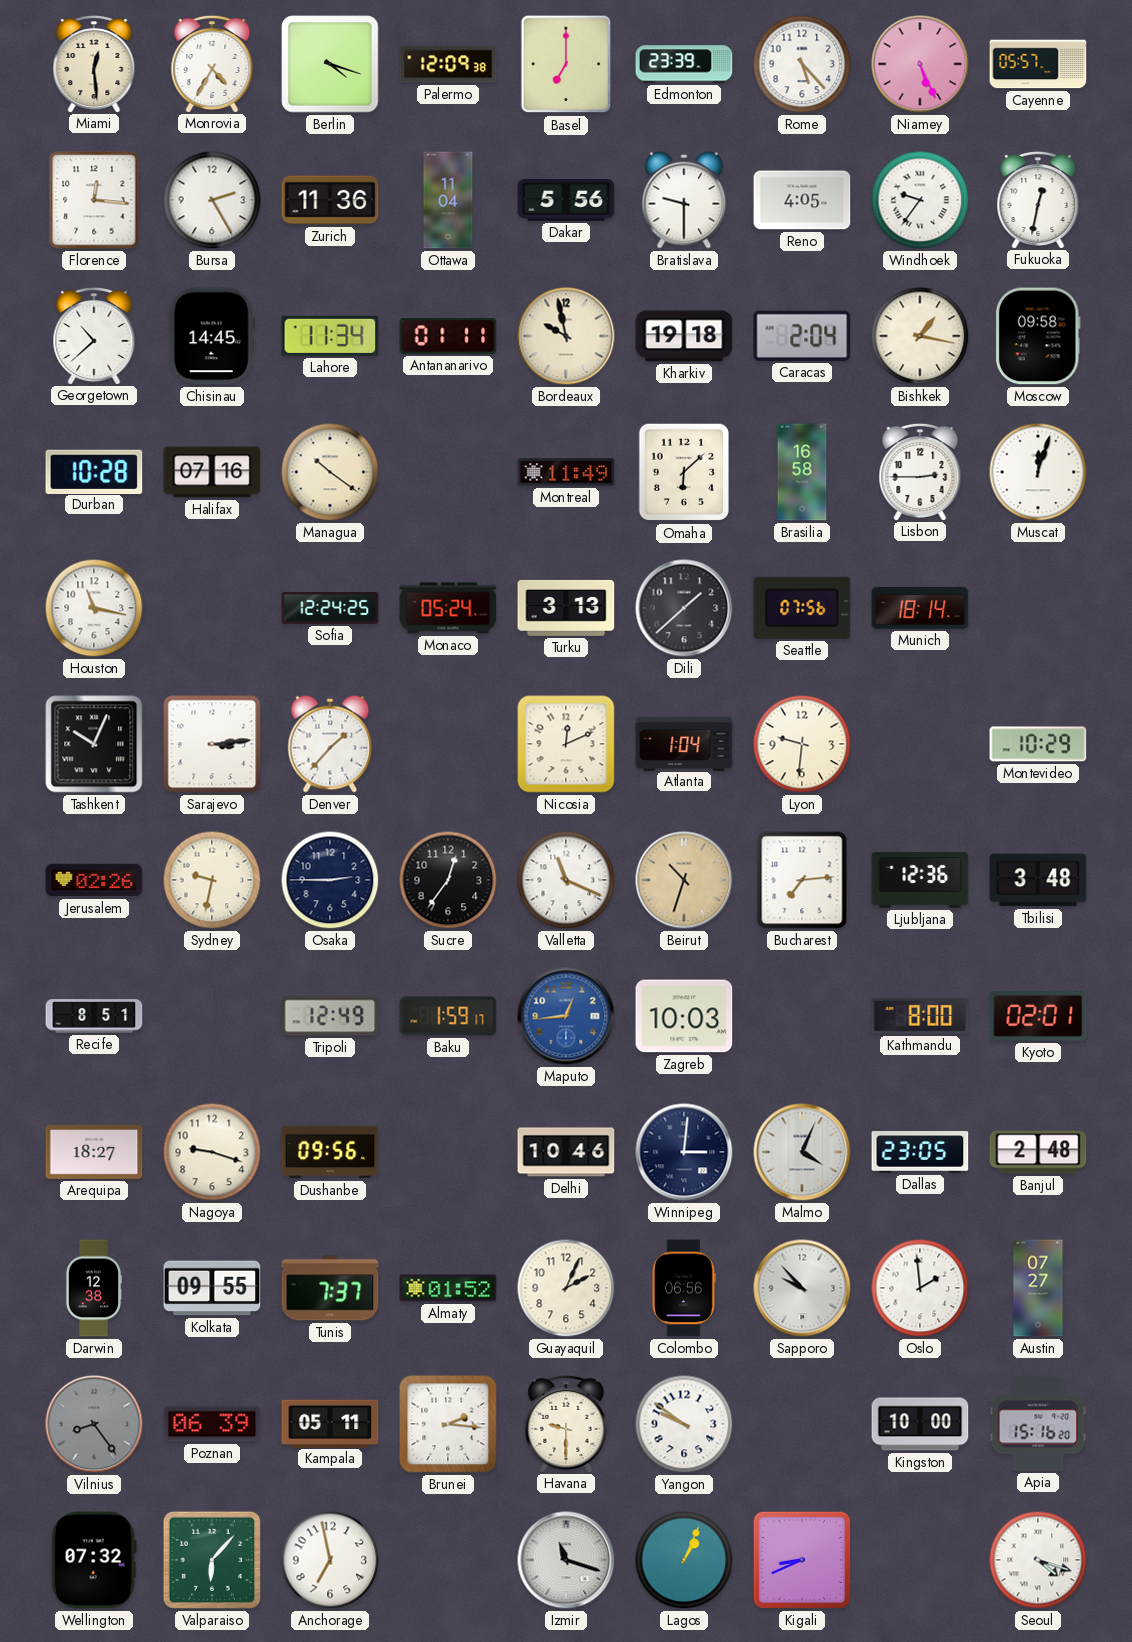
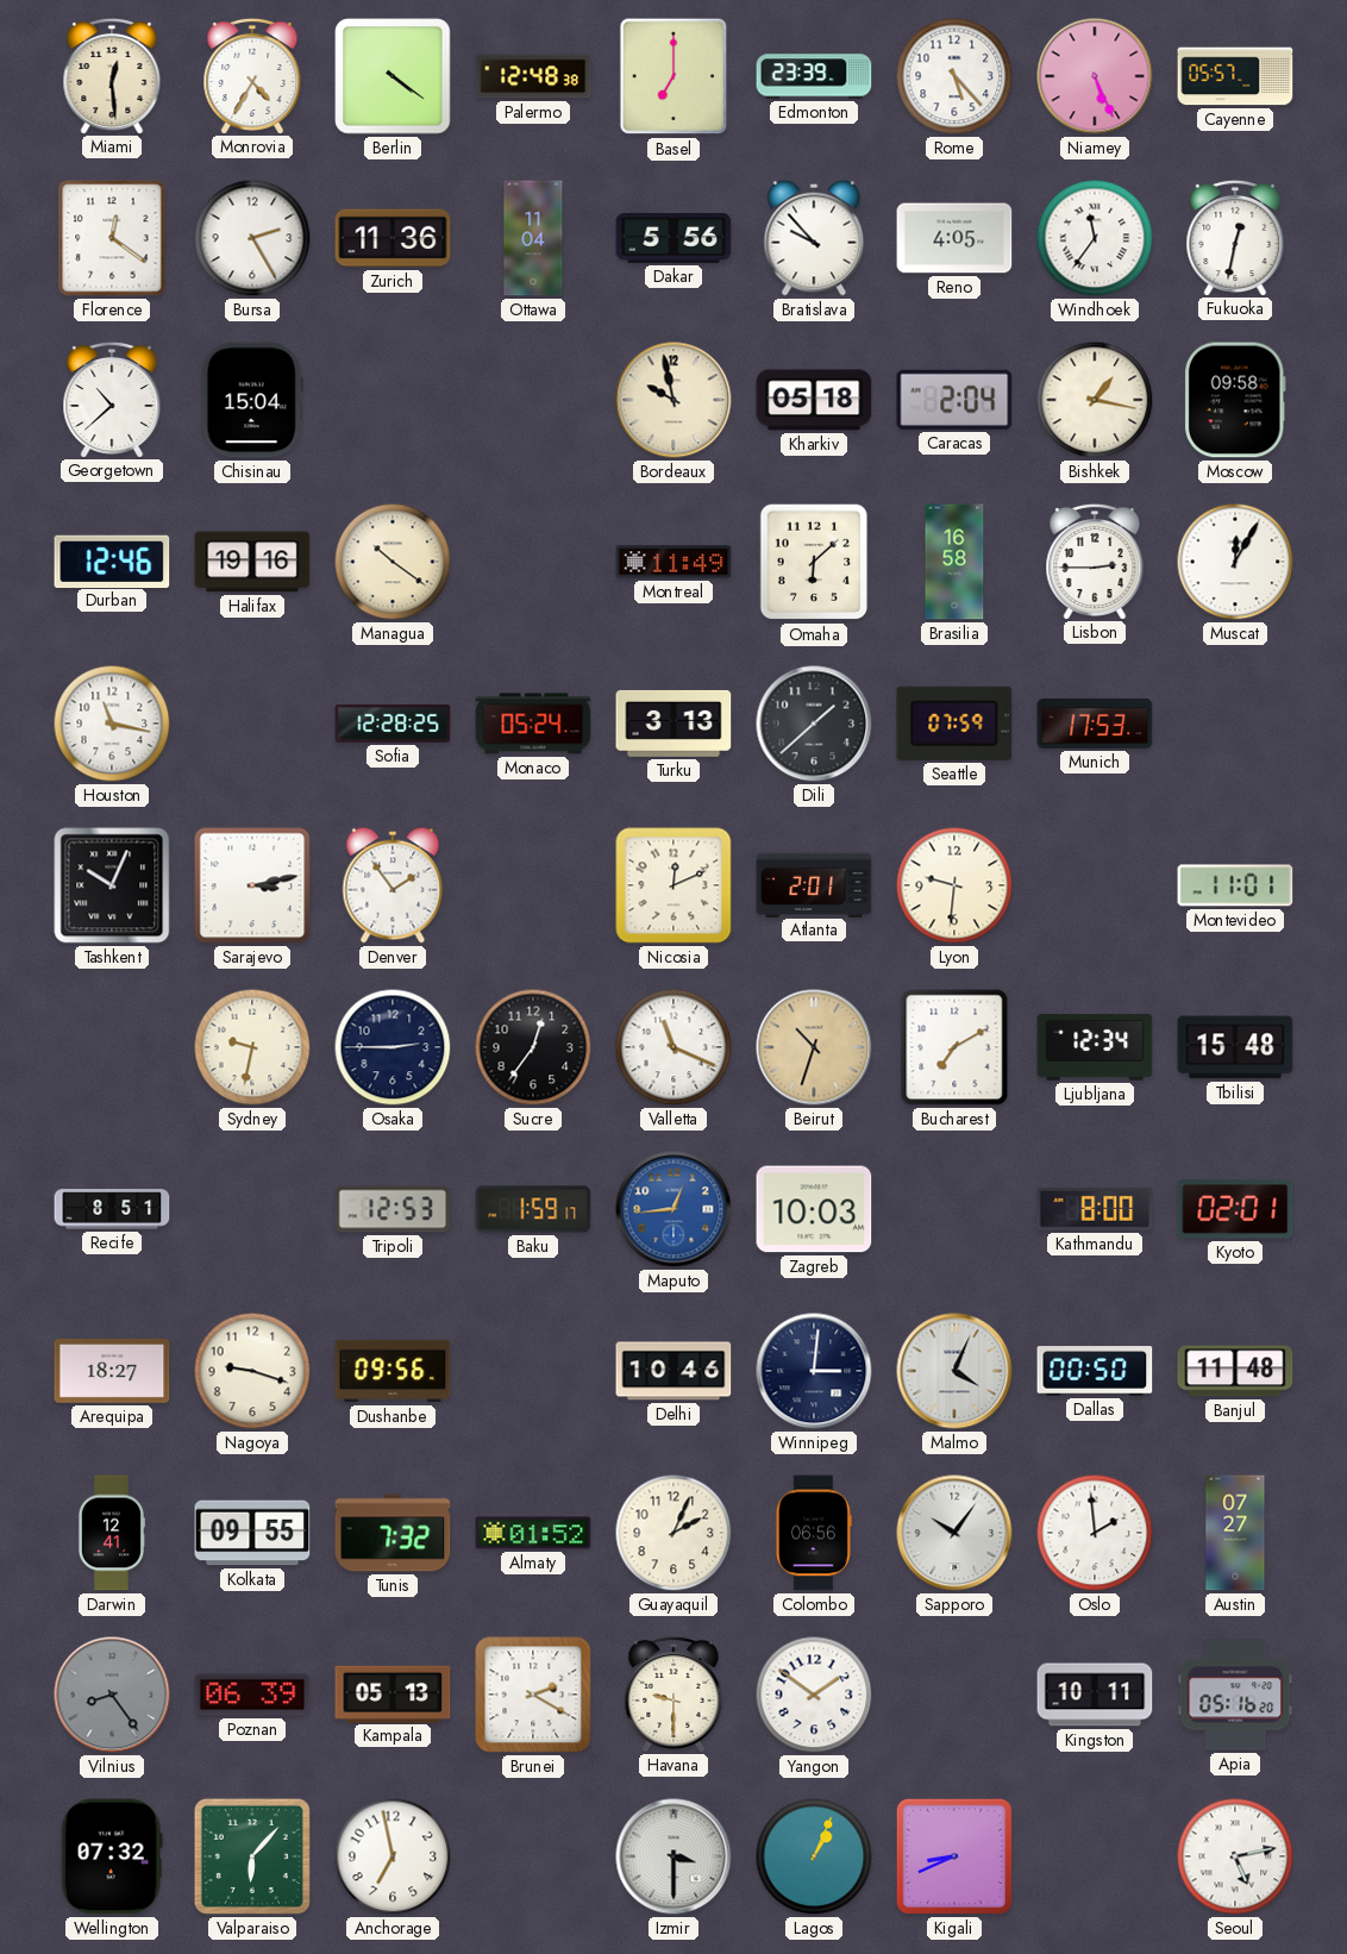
Berlin: 4:18 -> 4:21 (393, 76)
Palermo: 12:09 -> 12:48 (533, 76)
Florence: 12:16 -> 12:21 (112, 238)
Bratislava: 9:30 -> 9:53 (814, 238)
Windhoek: 9:36 -> 11:36 (1095, 238)
Chisinau: 14:45 -> 15:04 (252, 400)
Lahore: 11:34 -> none (330, 336)
Antananarivo: 01:11 -> none (448, 337)
Kharkiv: 19:18 -> 05:18 (814, 400)
Durban: 10:28 -> 12:46 (112, 560)
Halifax: 07:16 -> 19:16 (252, 562)
Muscat: 12:03 -> 12:05 (1235, 562)
Sofia: 12:24 -> 12:28 (393, 724)
Seattle: 07:56 -> 07:59 (954, 724)
Munich: 18:14 -> 17:53 (1095, 724)
Sarajevo: 3:14 -> 3:13 (252, 885)
Denver: 1:37 -> 1:54 (393, 885)
Atlanta: 1:04 -> 2:01 (814, 884)
Montevideo: 10:29 -> 11:01 (1235, 885)
Jerusalem: 02:26 -> none (94, 880)
Bucharest: 7:14 -> 7:10 (954, 1047)
Ljubljana: 12:36 -> 12:34 (1095, 1047)
Tbilisi: 3:48 -> 15:48 (1235, 1047)
Tripoli: 12:49 -> 12:53 (393, 1209)
Dallas: 23:05 -> 00:50 (1095, 1371)
Banjul: 2:48 -> 11:48 (1235, 1371)
Darwin: 12:38 -> 12:41 (112, 1533)
Tunis: 7:37 -> 7:32 (393, 1533)
Sapporo: 9:53 -> 10:06 (954, 1533)
Kampala: 05:11 -> 05:13 (393, 1693)
Brunei: 2:16 -> 2:20 (533, 1695)
Yangon: 9:51 -> 1:51 (814, 1695)
Kingston: 10:00 -> 10:11 (1095, 1695)
Apia: 15:16 -> 05:16 (1235, 1695)
Izmir: 11:18 -> 3:30 (673, 1856)
Seoul: 4:18 -> 5:13 (1235, 1856)
